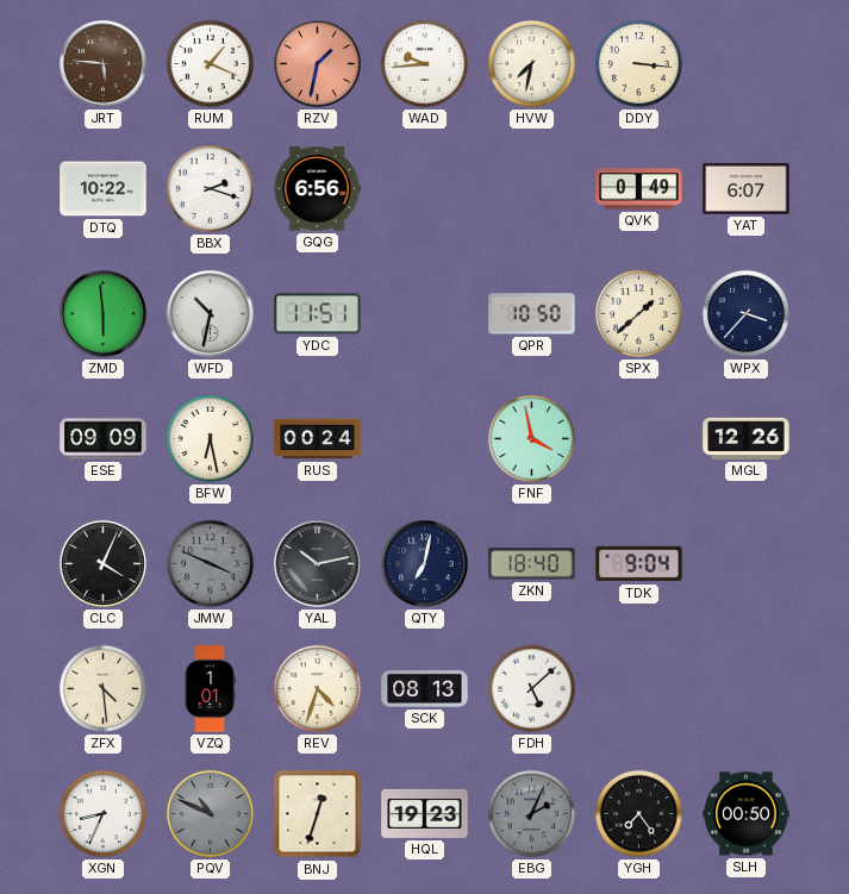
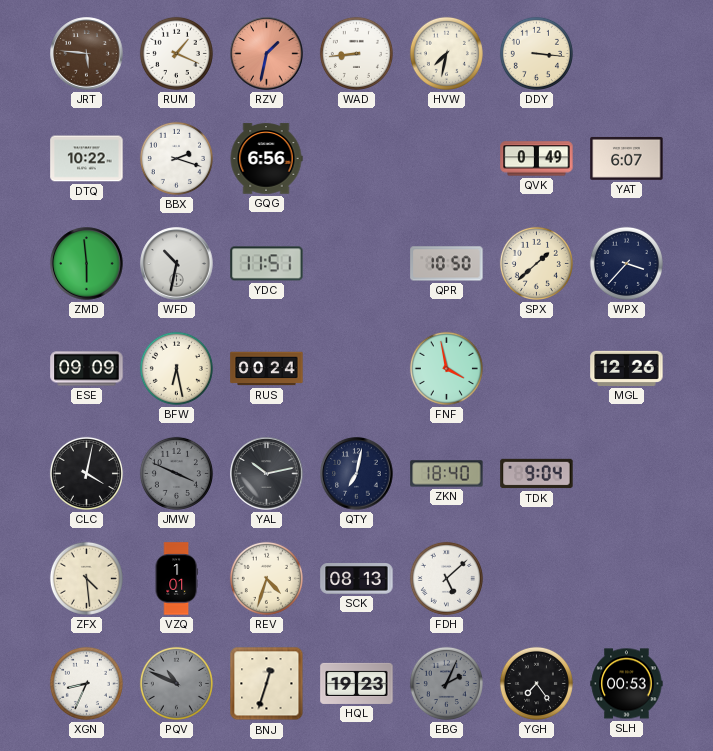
WAD: 9:44 -> 8:44 (356, 53)
CLC: 4:04 -> 4:02 (86, 473)
SLH: 00:50 -> 00:53 (627, 684)
